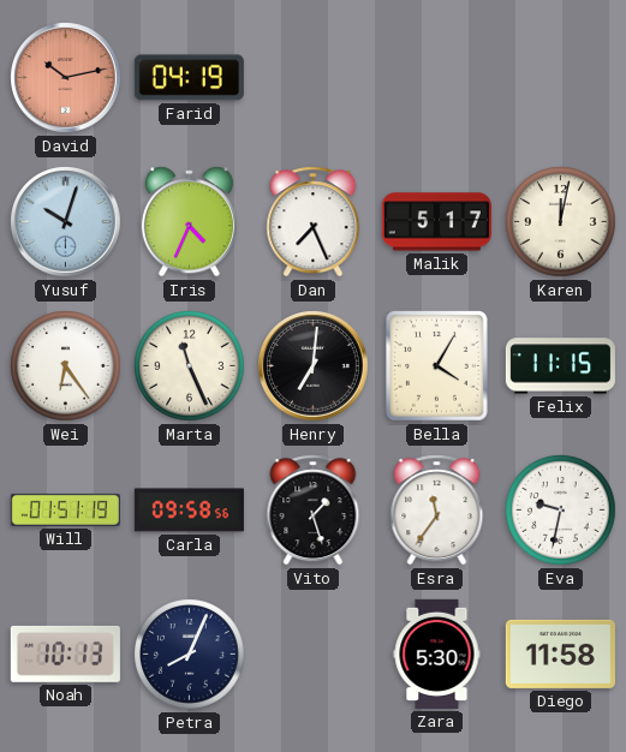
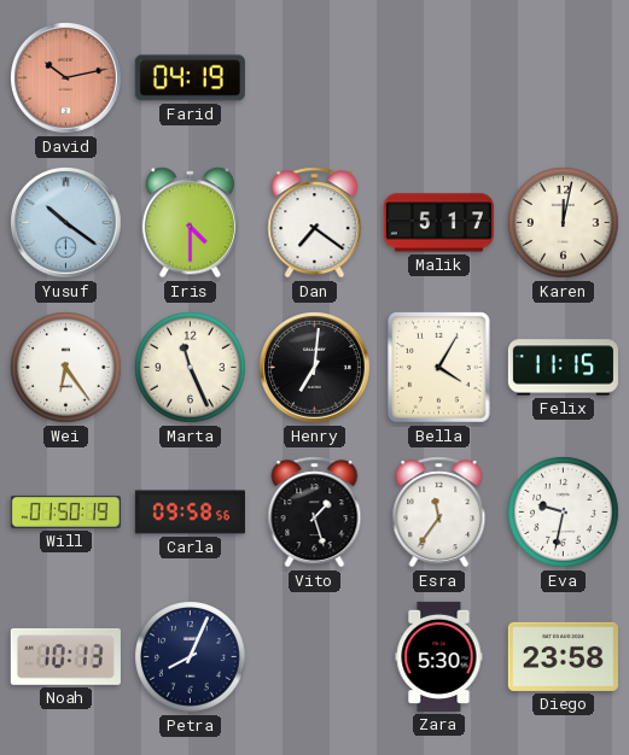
Yusuf: 10:03 -> 10:21 (66, 223)
Iris: 4:34 -> 4:30 (190, 223)
Dan: 7:26 -> 7:21 (315, 223)
Will: 01:51 -> 01:50 (65, 511)
Diego: 11:58 -> 23:58 (563, 656)
